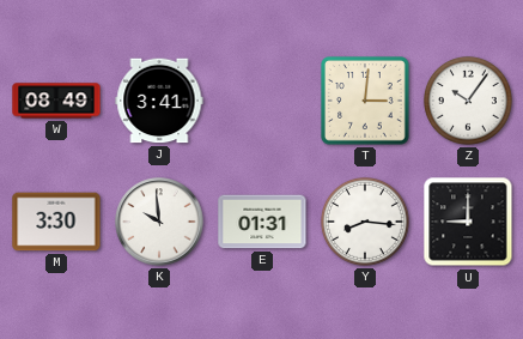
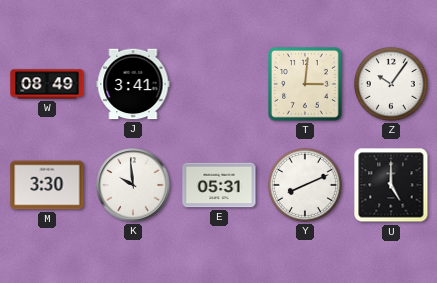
E: 01:31 -> 05:31 (219, 185)
Y: 8:16 -> 8:11 (305, 185)
U: 9:00 -> 5:00 (391, 185)
